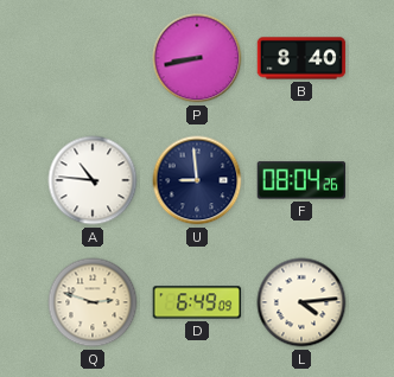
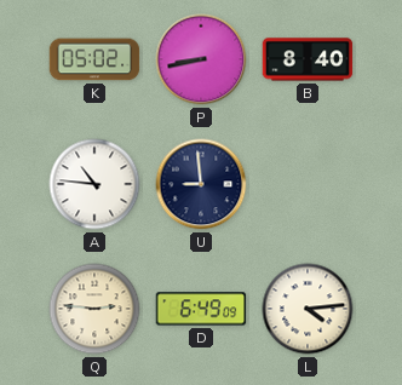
K: none -> 05:02 (94, 59)
F: 08:04 -> none (301, 180)
Q: 2:48 -> 2:46 (94, 309)
